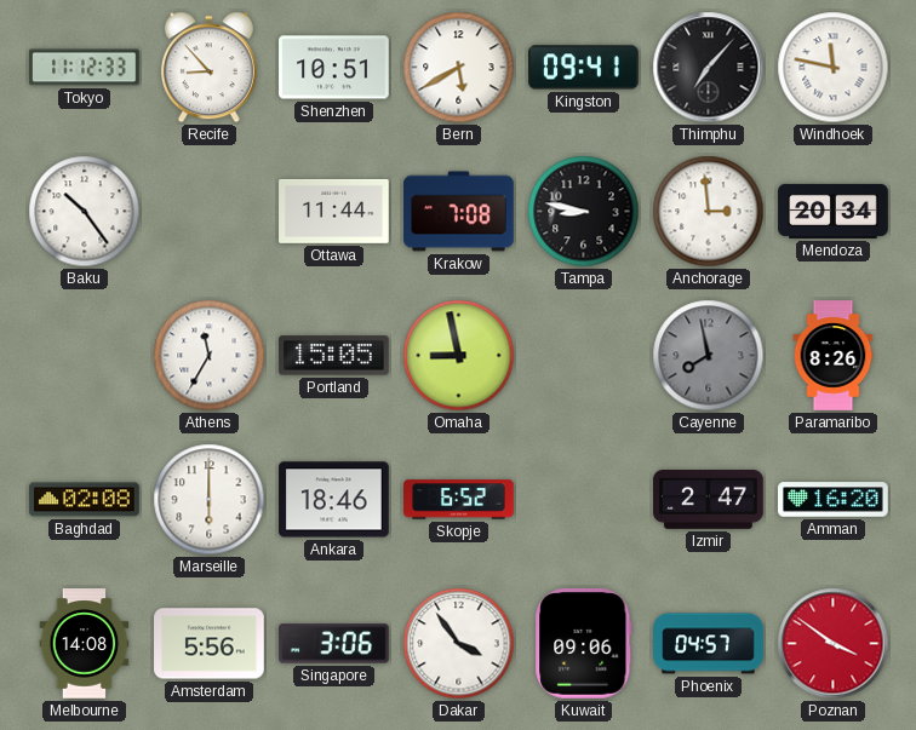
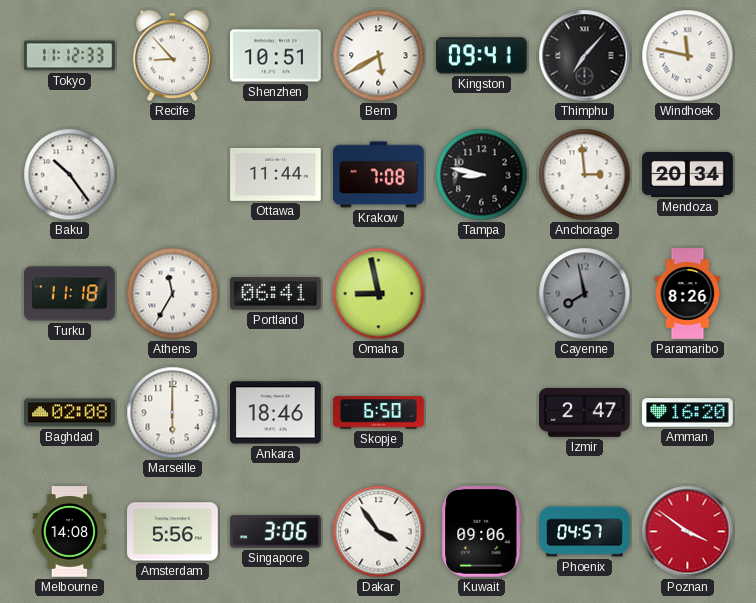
Turku: none -> 11:18 (70, 294)
Portland: 15:05 -> 06:41 (276, 294)
Skopje: 6:52 -> 6:50 (379, 413)
